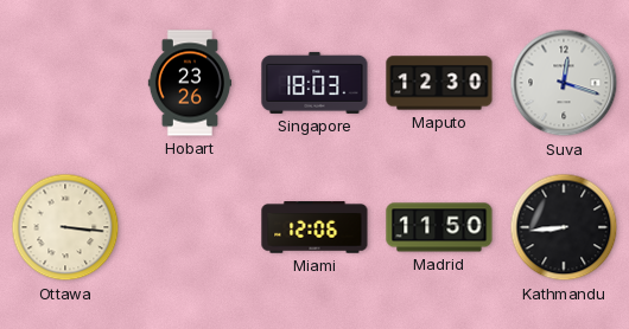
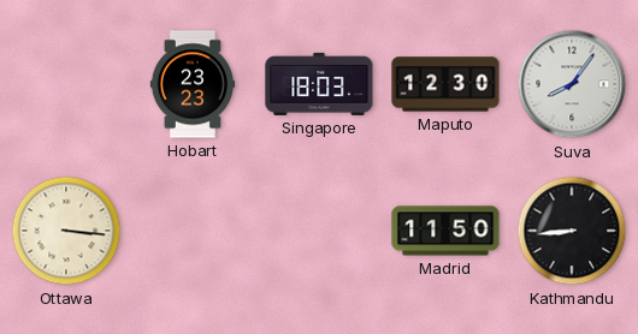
Hobart: 23:26 -> 23:23 (191, 84)
Suva: 12:18 -> 8:06 (572, 84)
Miami: 12:06 -> none (314, 227)
